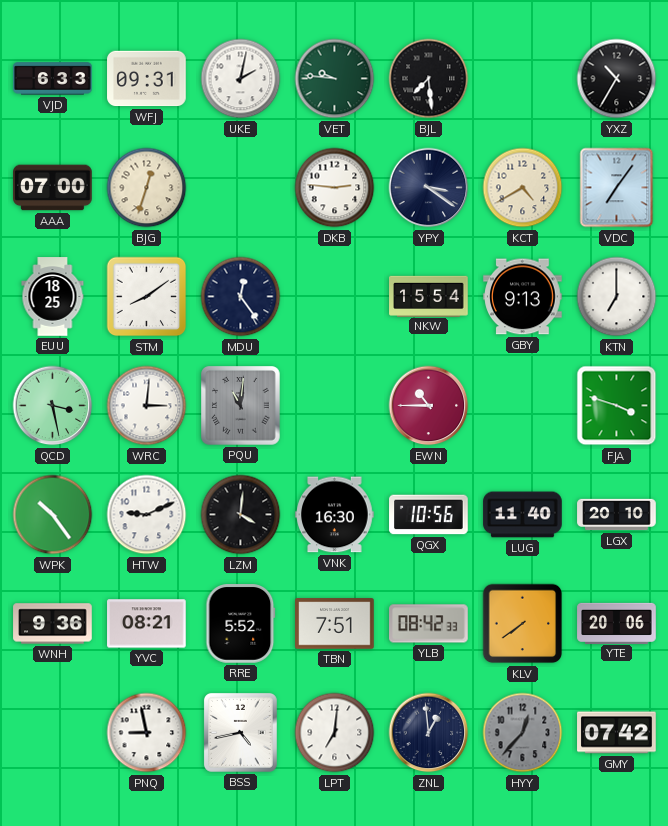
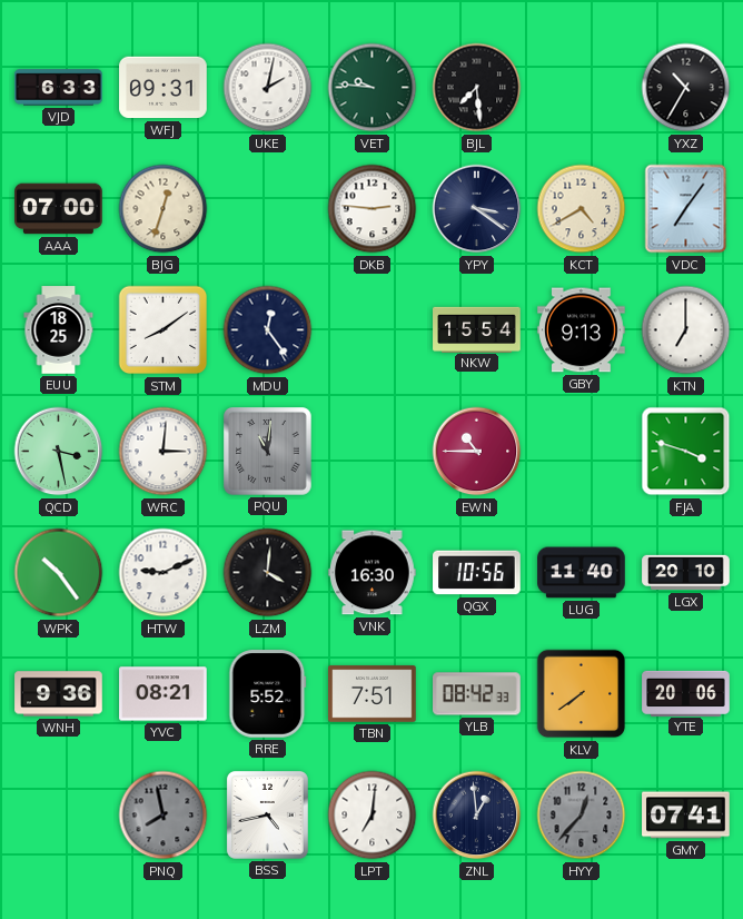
PNQ: 8:58 -> 7:58 (164, 816)
PNQ dial: white -> grey (164, 816)
GMY: 07:42 -> 07:41 (686, 816)
